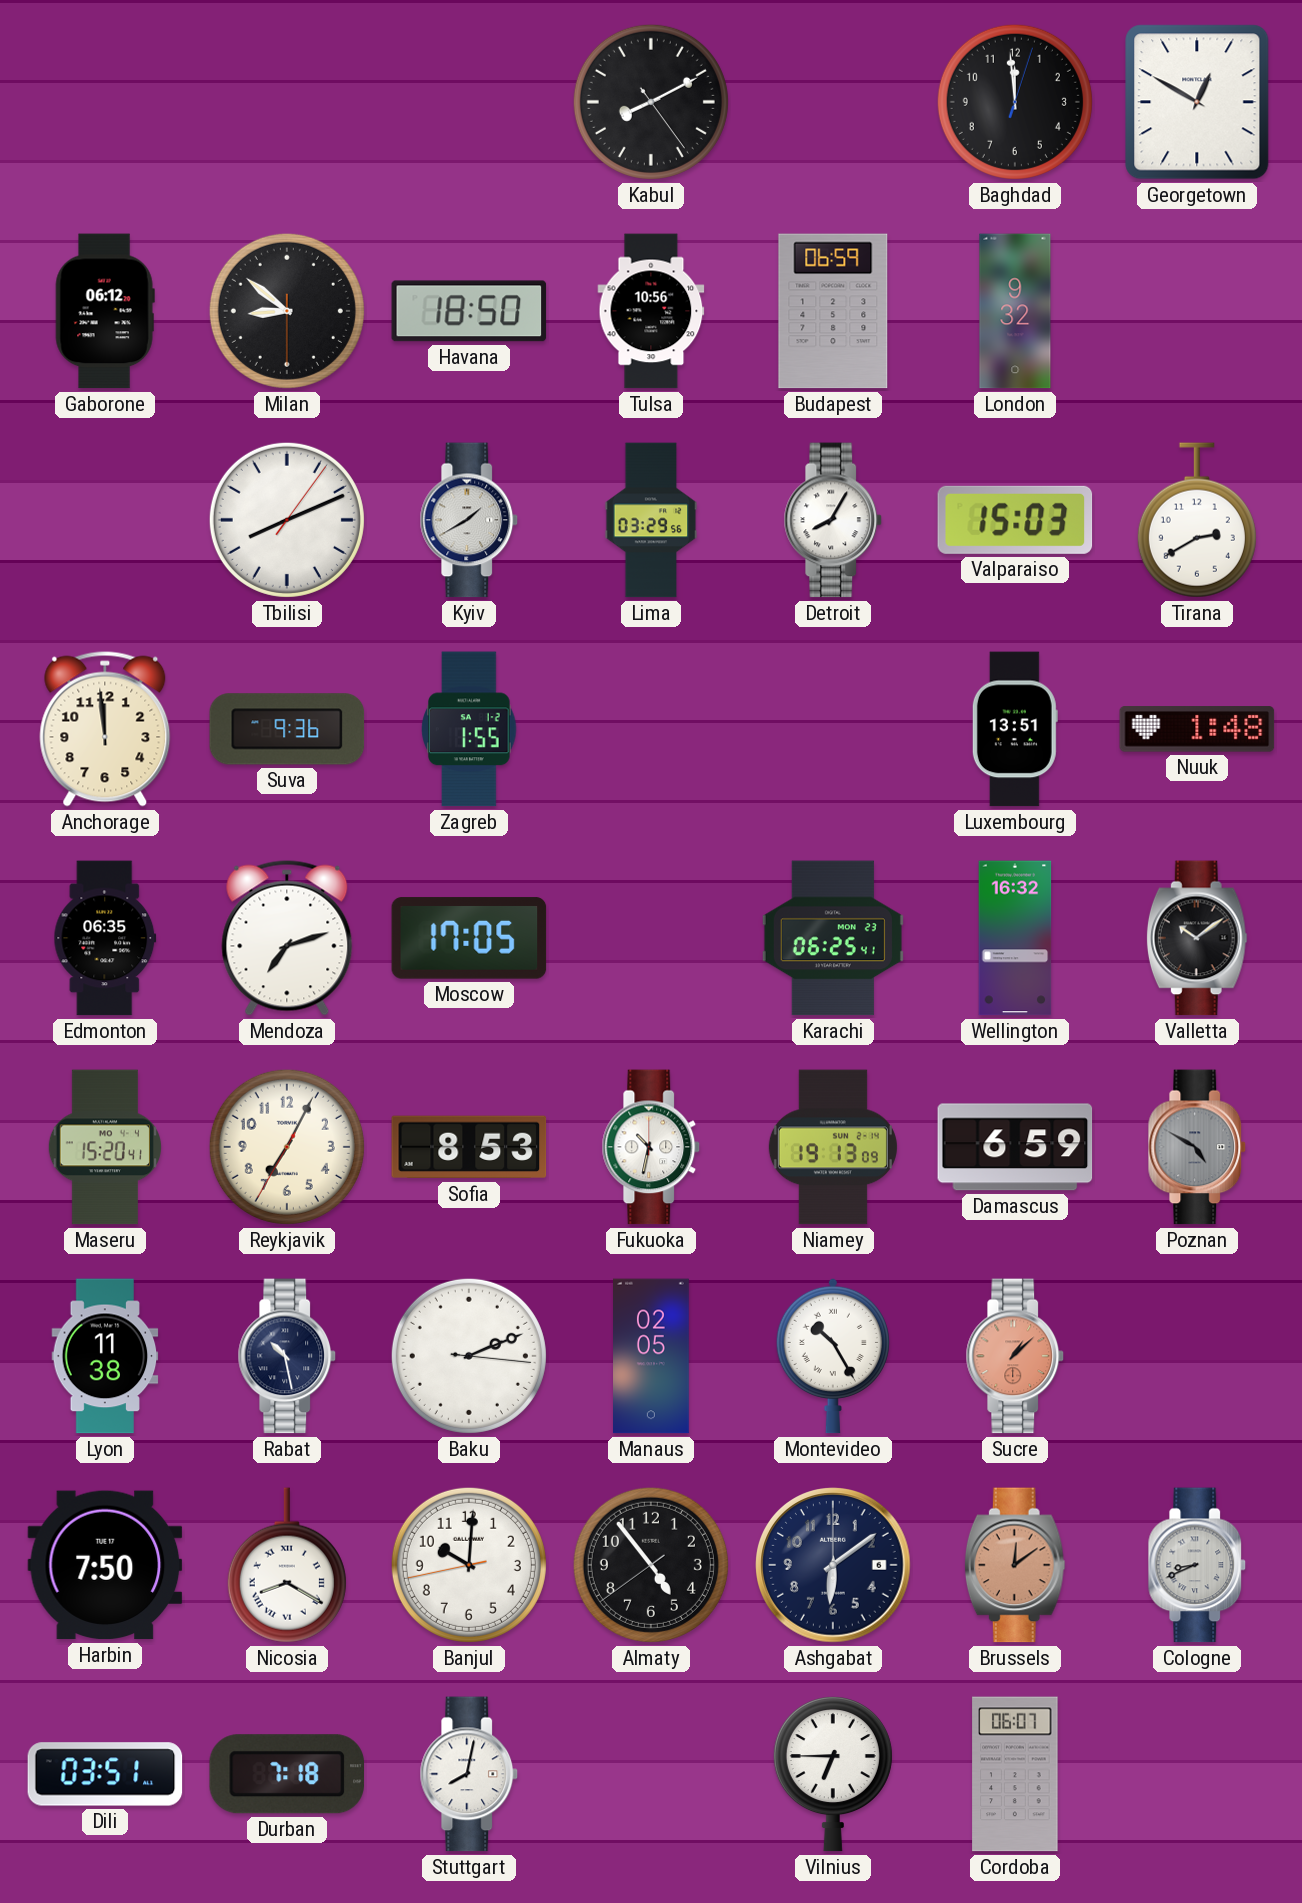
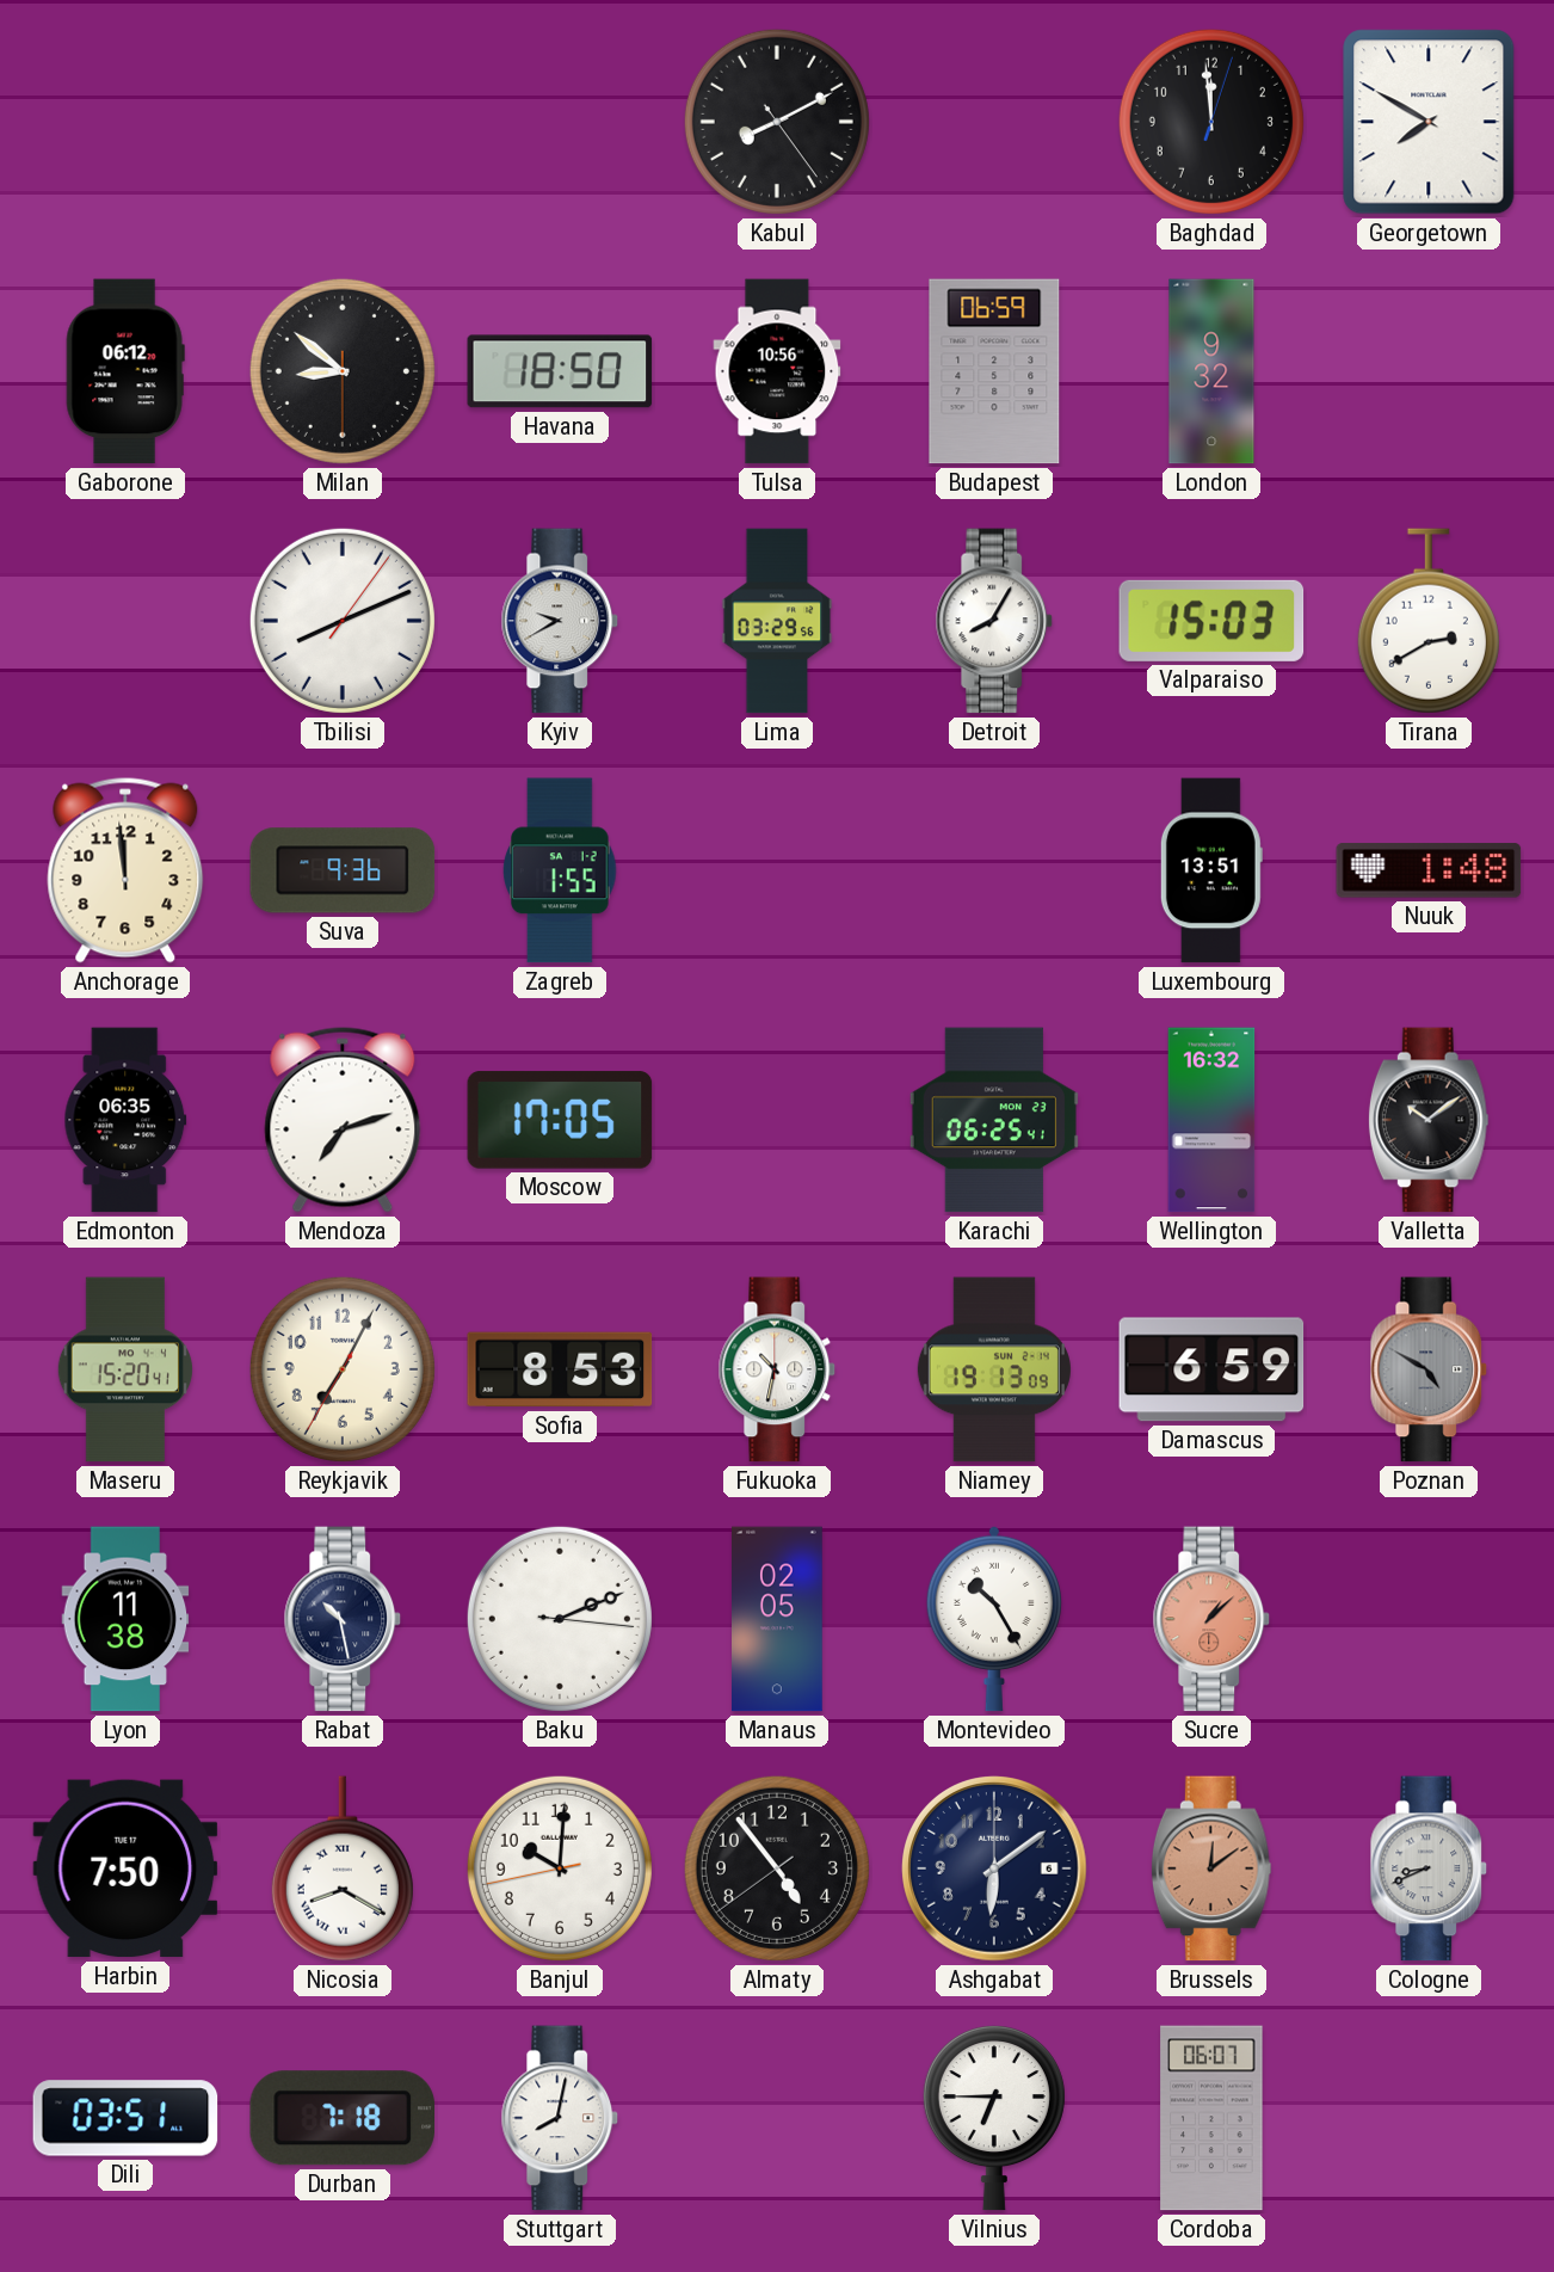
Georgetown: 12:50 -> 7:50 (1429, 122)
Kyiv: 1:40 -> 9:40 (560, 621)
